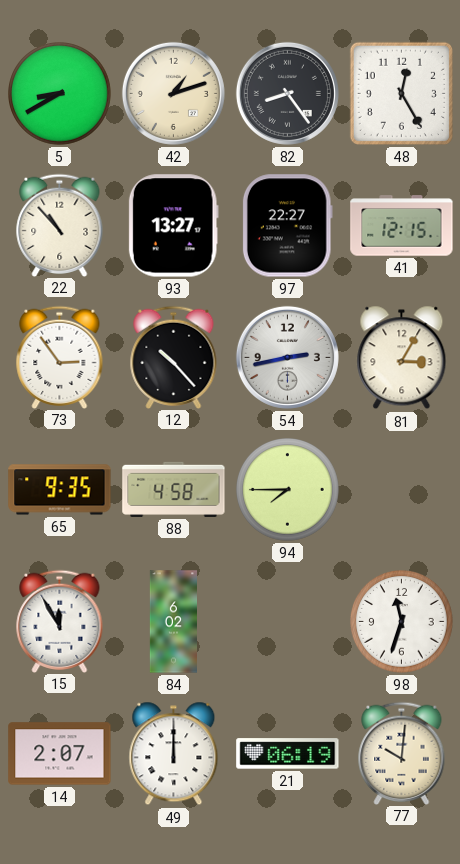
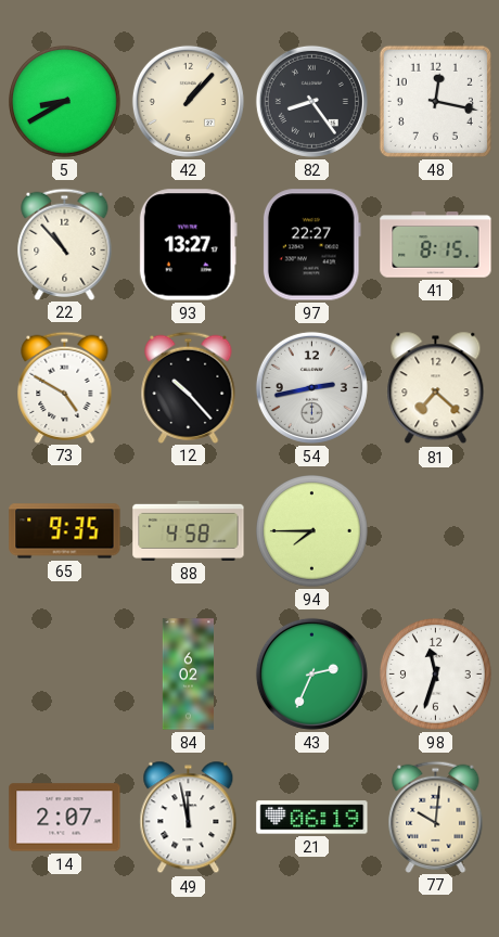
42: 1:12 -> 1:07 (188, 101)
48: 12:25 -> 12:17 (435, 101)
41: 12:15 -> 8:15 (436, 245)
73: 2:54 -> 4:50 (65, 387)
81: 3:05 -> 7:22 (436, 388)
15: 11:55 -> none (60, 621)
43: none -> 2:34 (311, 673)
49: 12:00 -> 11:58 (189, 818)
